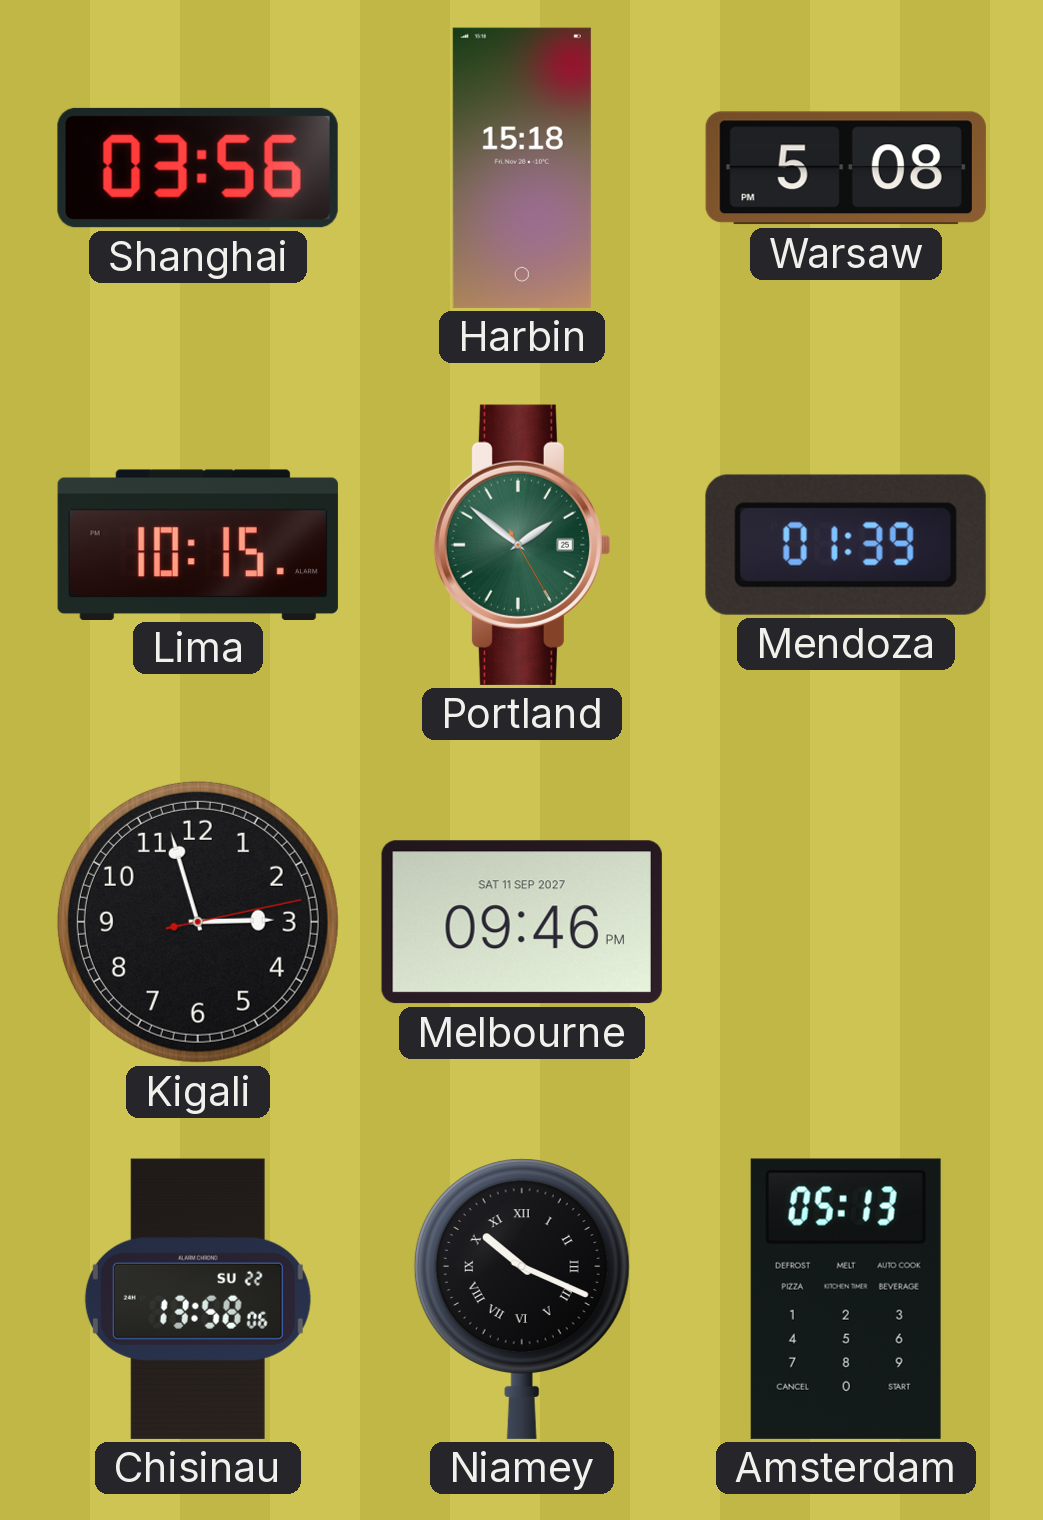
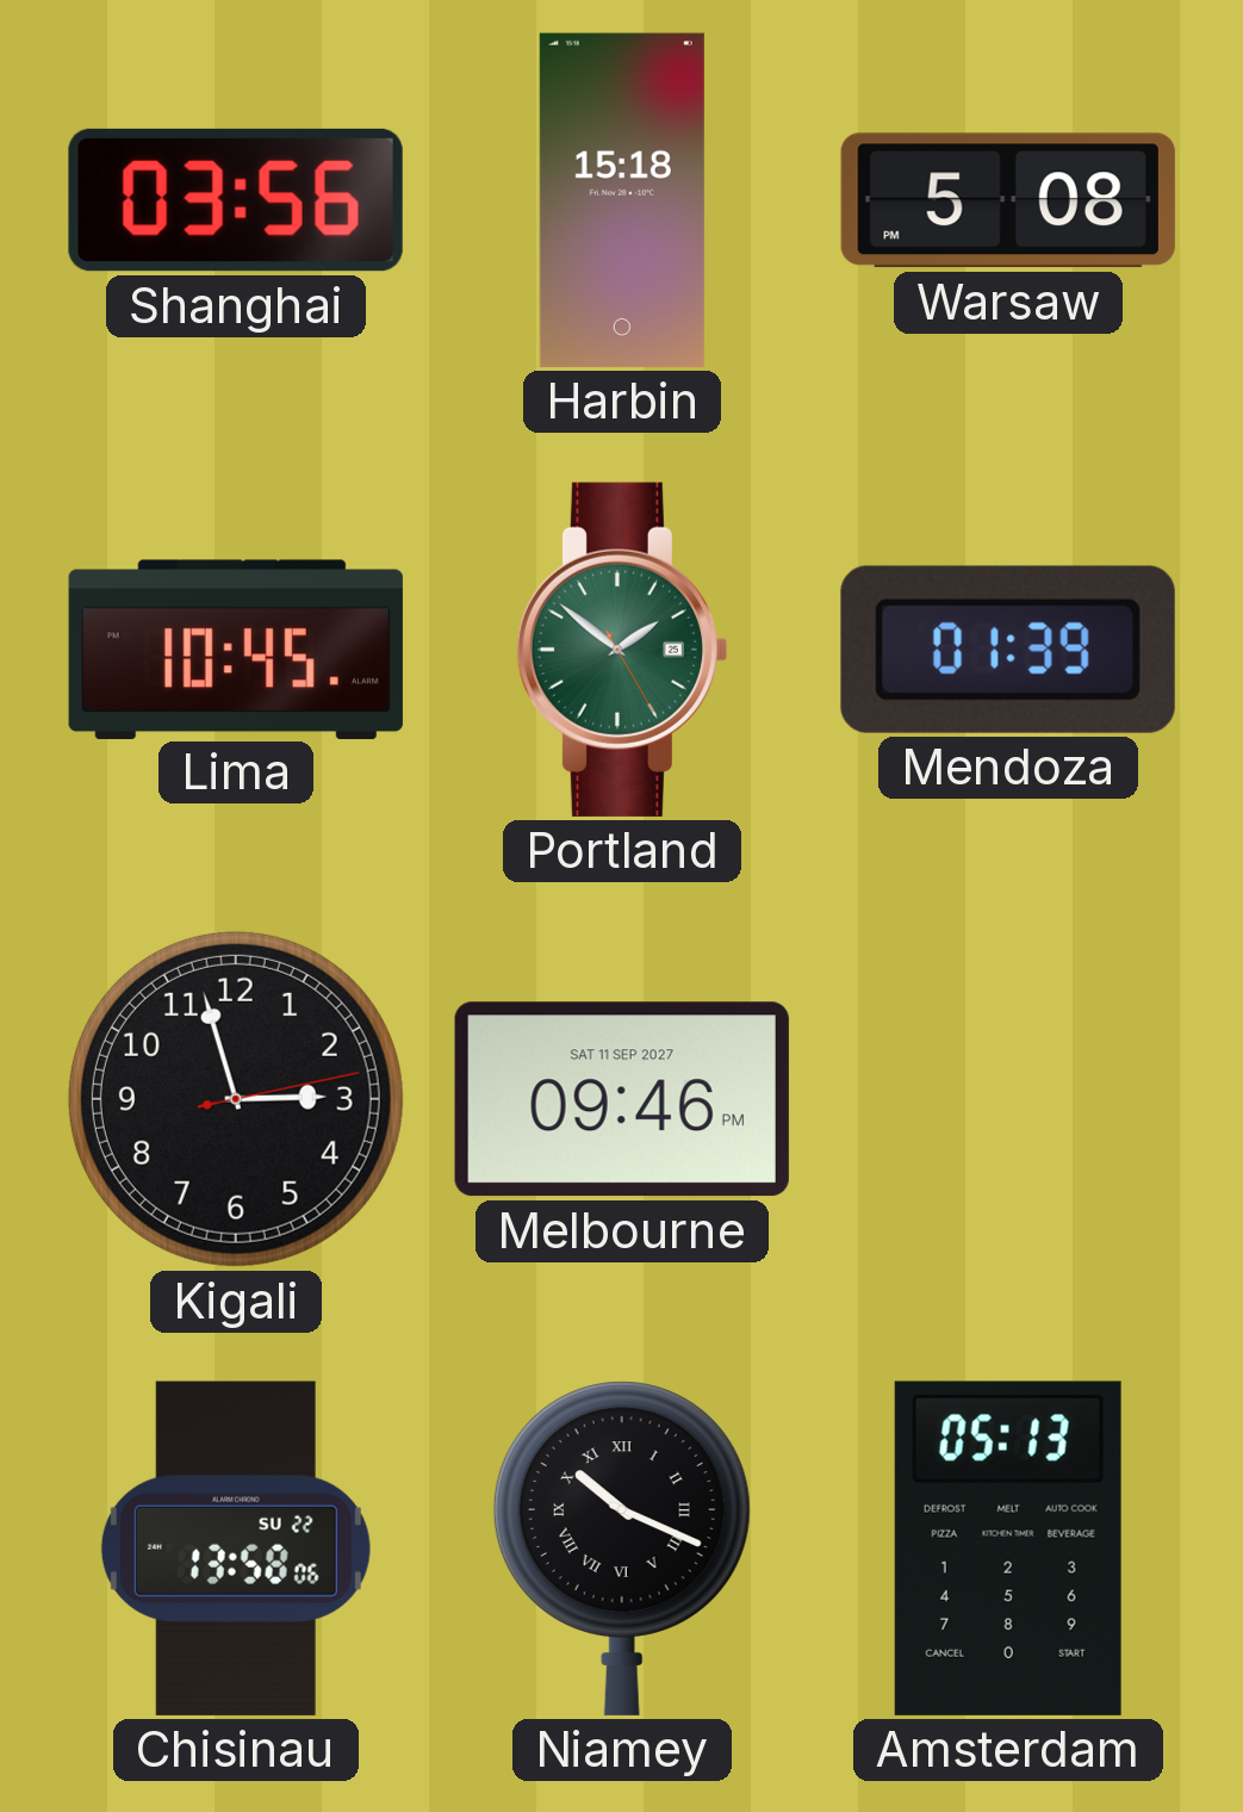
Lima: 10:15 -> 10:45 (236, 649)
